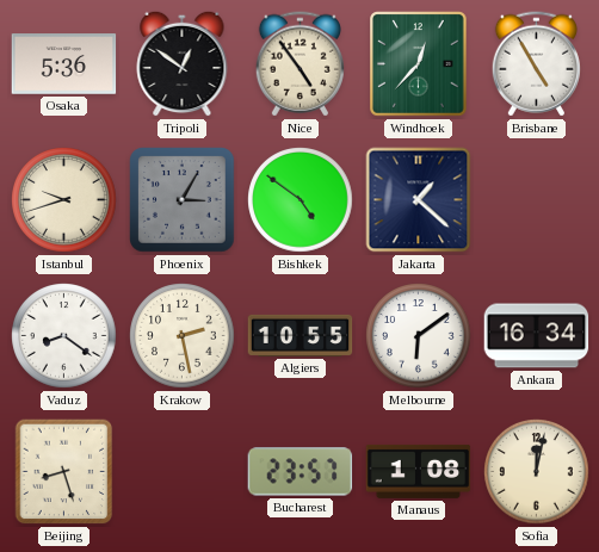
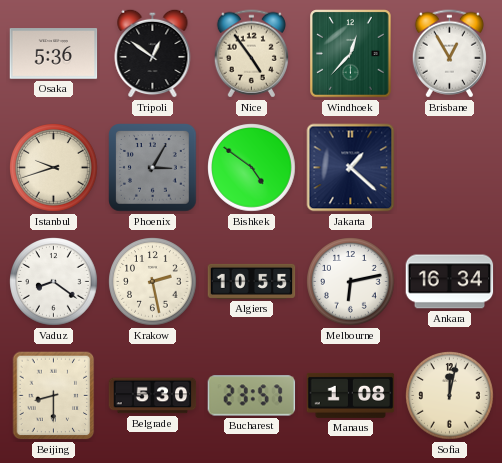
Brisbane: 4:55 -> 12:55 (449, 54)
Melbourne: 6:09 -> 6:13 (351, 282)
Beijing: 8:27 -> 8:30 (54, 396)
Belgrade: none -> 5:30 (153, 396)
